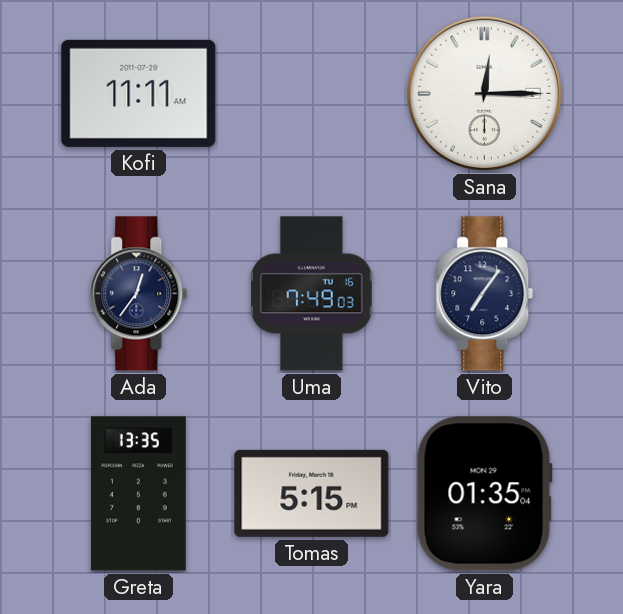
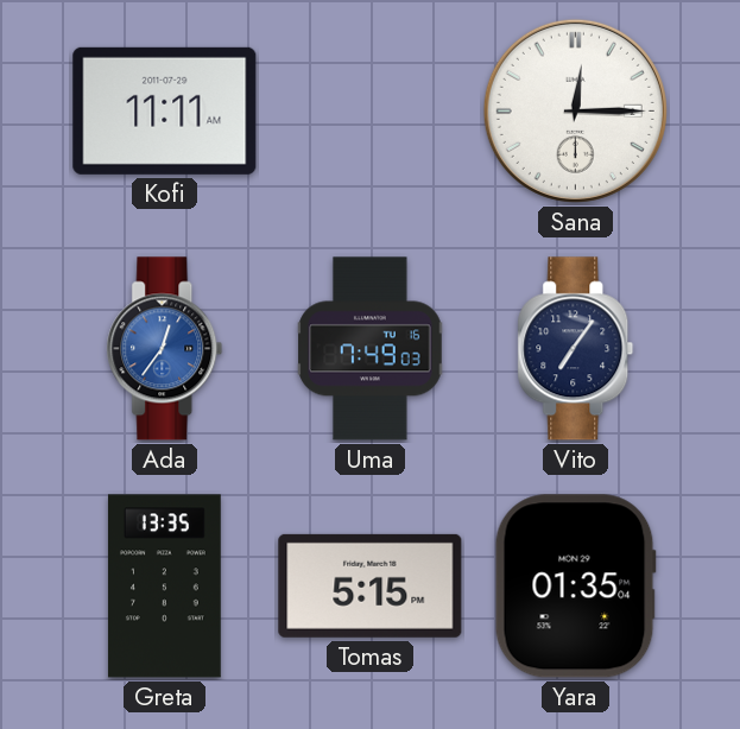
Ada dial: navy -> blue (165, 349)
